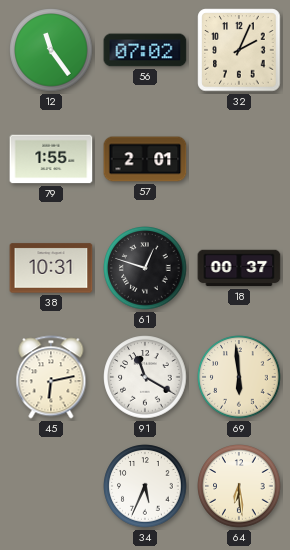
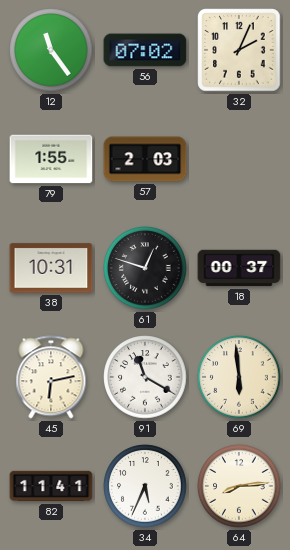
57: 2:01 -> 2:03 (145, 159)
82: none -> 11:41 (51, 486)
64: 6:29 -> 8:14 (239, 486)
